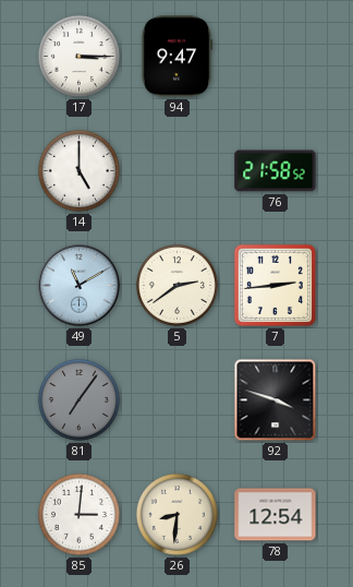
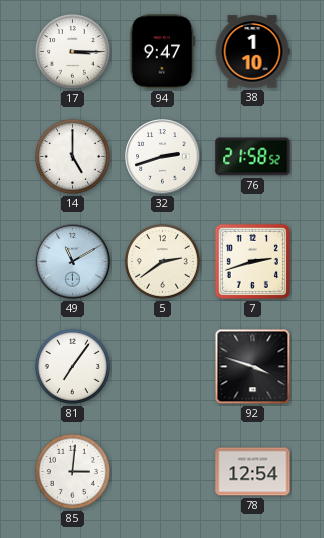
38: none -> 1:10 (252, 52)
32: none -> 2:42 (163, 157)
7: 2:44 -> 2:42 (252, 261)
81 dial: grey -> white (72, 366)
26: 8:31 -> none (176, 514)
